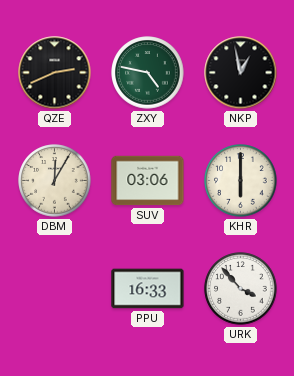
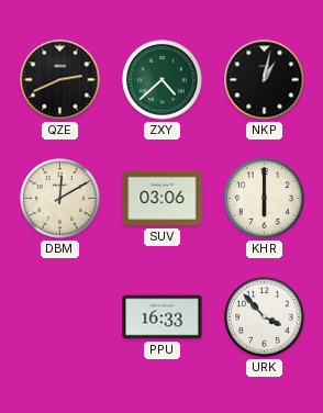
ZXY: 4:47 -> 4:38 (163, 80)
NKP: 12:58 -> 1:02 (265, 80)
DBM: 12:05 -> 12:10 (60, 199)
